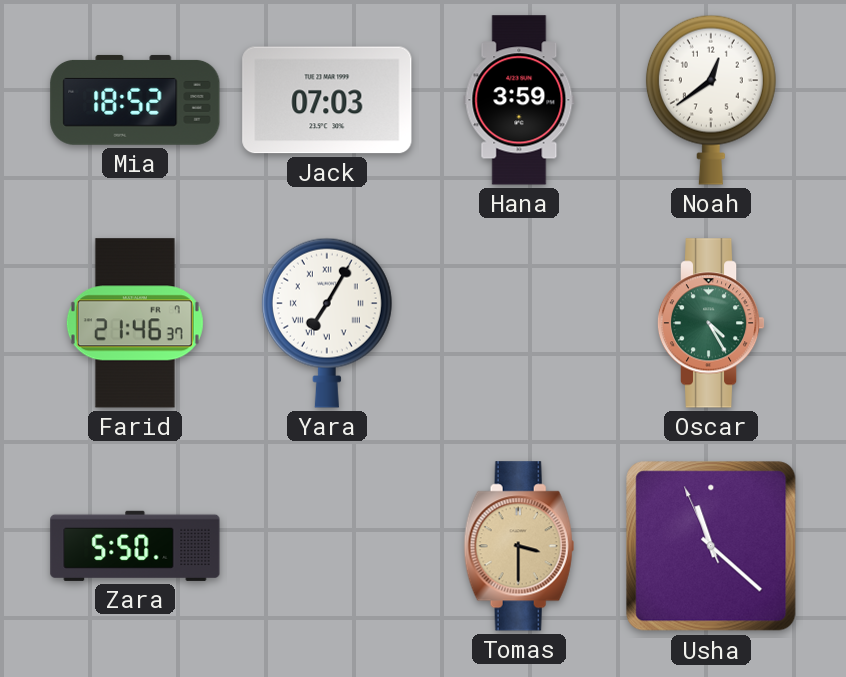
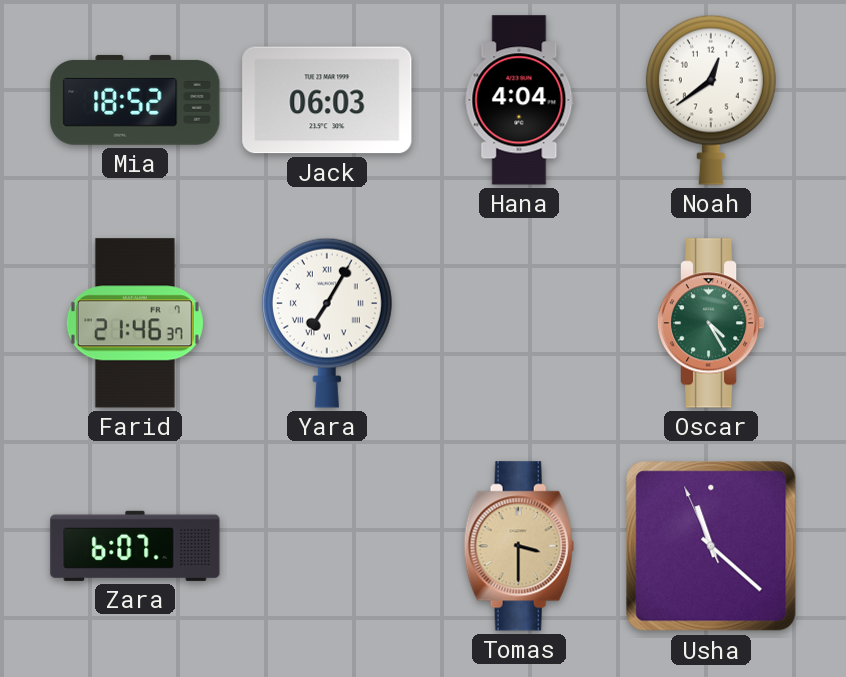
Jack: 07:03 -> 06:03 (327, 100)
Hana: 3:59 -> 4:04 (519, 100)
Zara: 5:50 -> 6:07 (135, 546)
